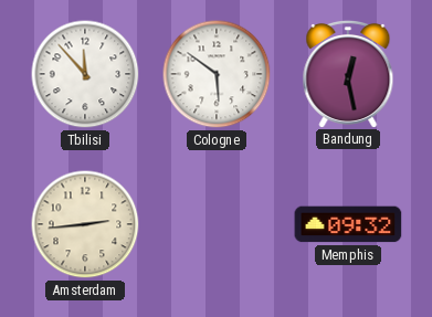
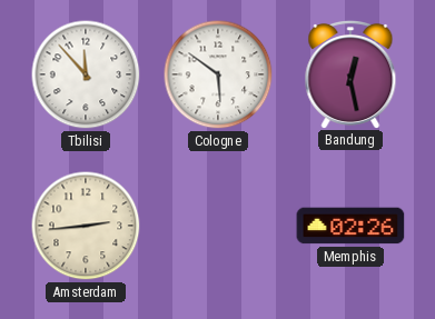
Memphis: 09:32 -> 02:26 (350, 226)
